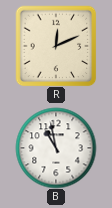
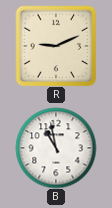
R: 12:11 -> 9:11 (56, 46)
